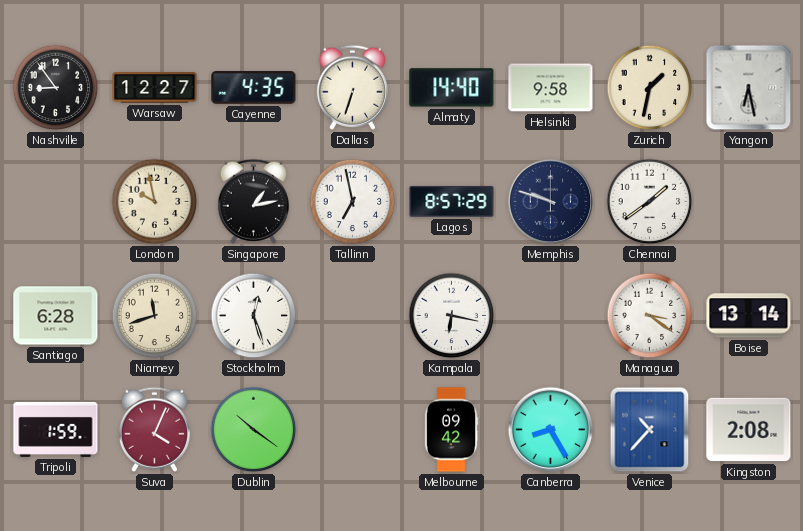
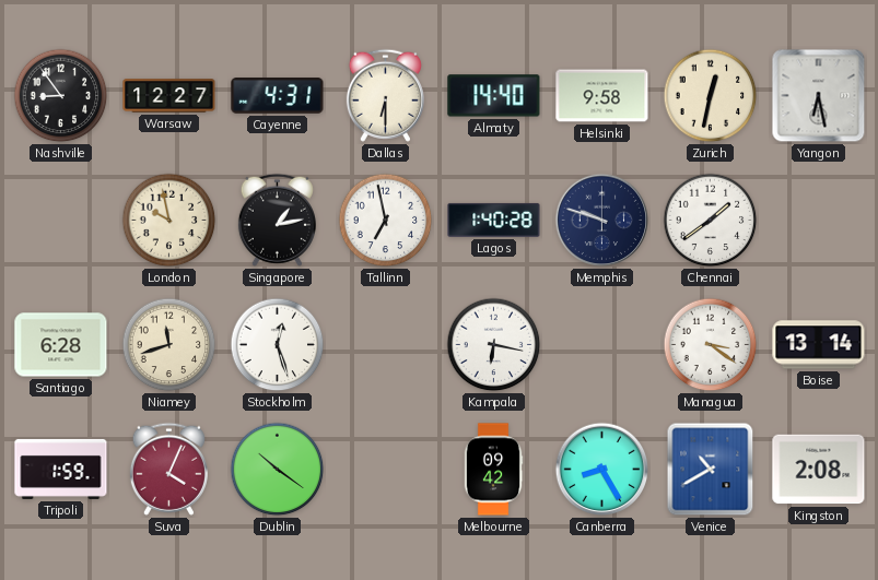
Cayenne: 4:35 -> 4:31 (278, 96)
Dallas: 6:33 -> 6:30 (385, 95)
Zurich: 1:32 -> 12:32 (711, 96)
Lagos: 8:57 -> 1:40 (494, 220)
Venice: 10:37 -> 10:40 (711, 470)
